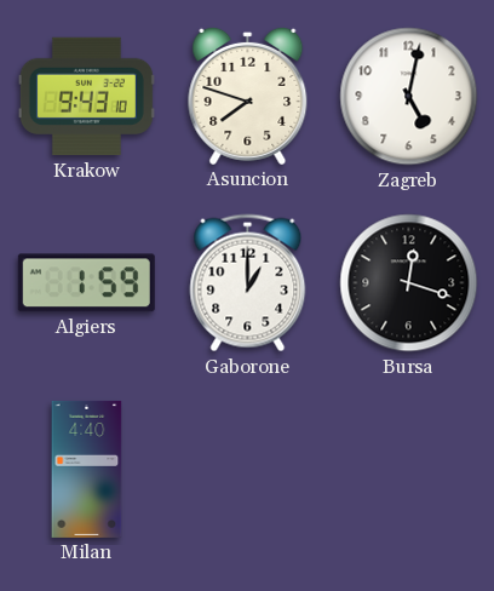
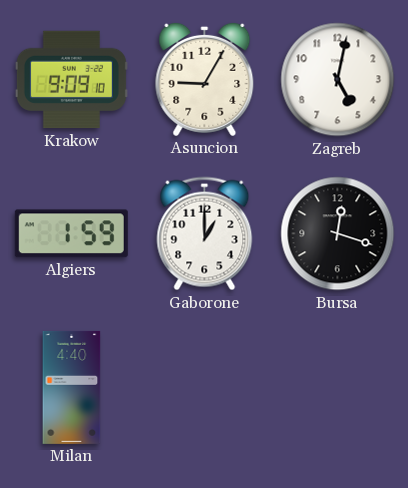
Krakow: 9:43 -> 9:09 (71, 80)
Asuncion: 7:48 -> 9:05 (205, 79)
